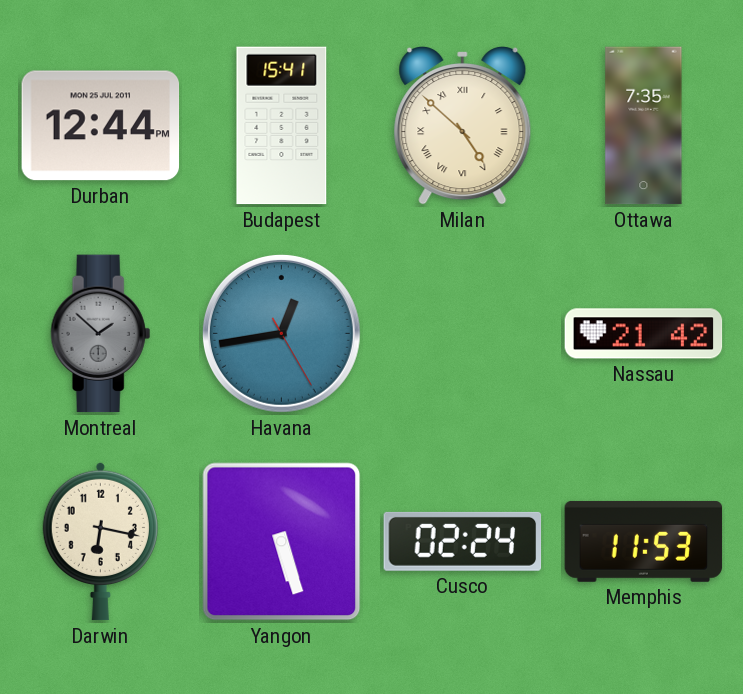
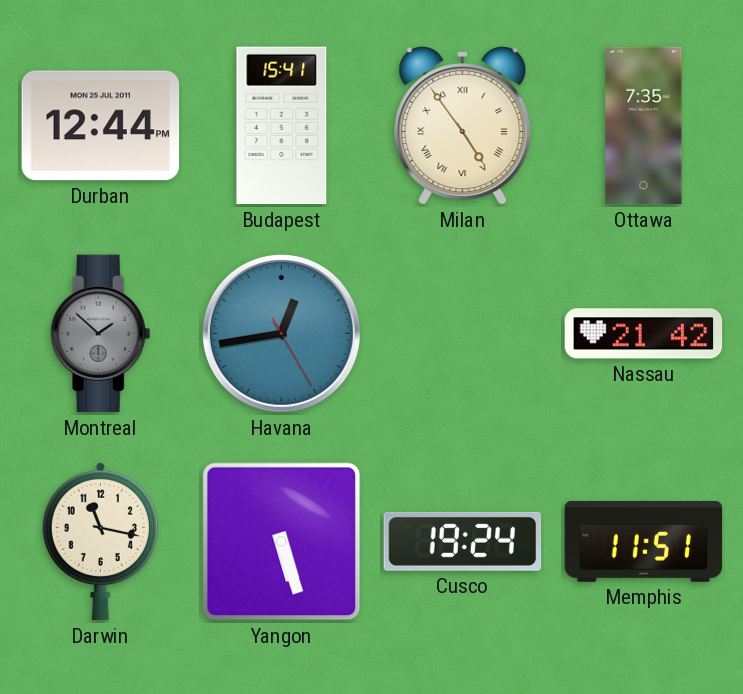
Milan: 4:52 -> 4:54 (463, 126)
Darwin: 6:17 -> 11:17 (100, 541)
Cusco: 02:24 -> 19:24 (463, 541)
Memphis: 11:53 -> 11:51 (644, 541)
